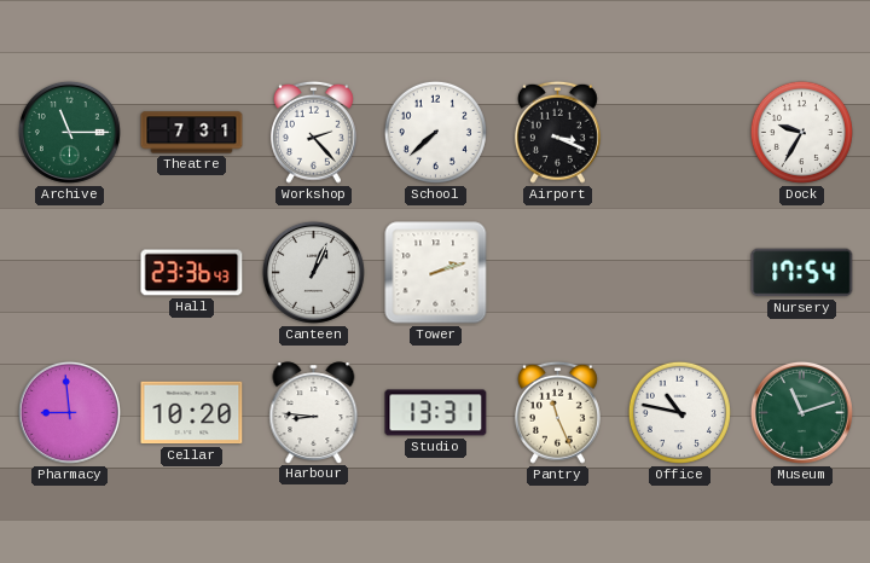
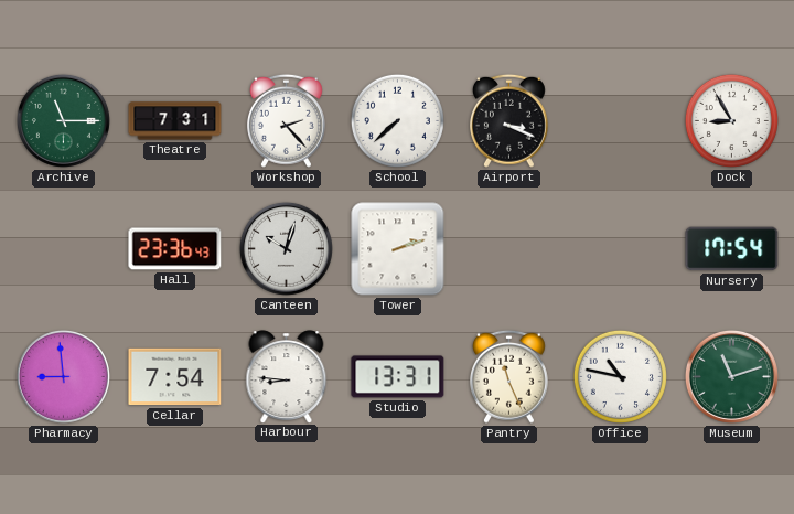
Dock: 9:35 -> 8:55 (731, 120)
Canteen: 1:04 -> 10:03 (286, 248)
Cellar: 10:20 -> 7:54 (175, 377)
